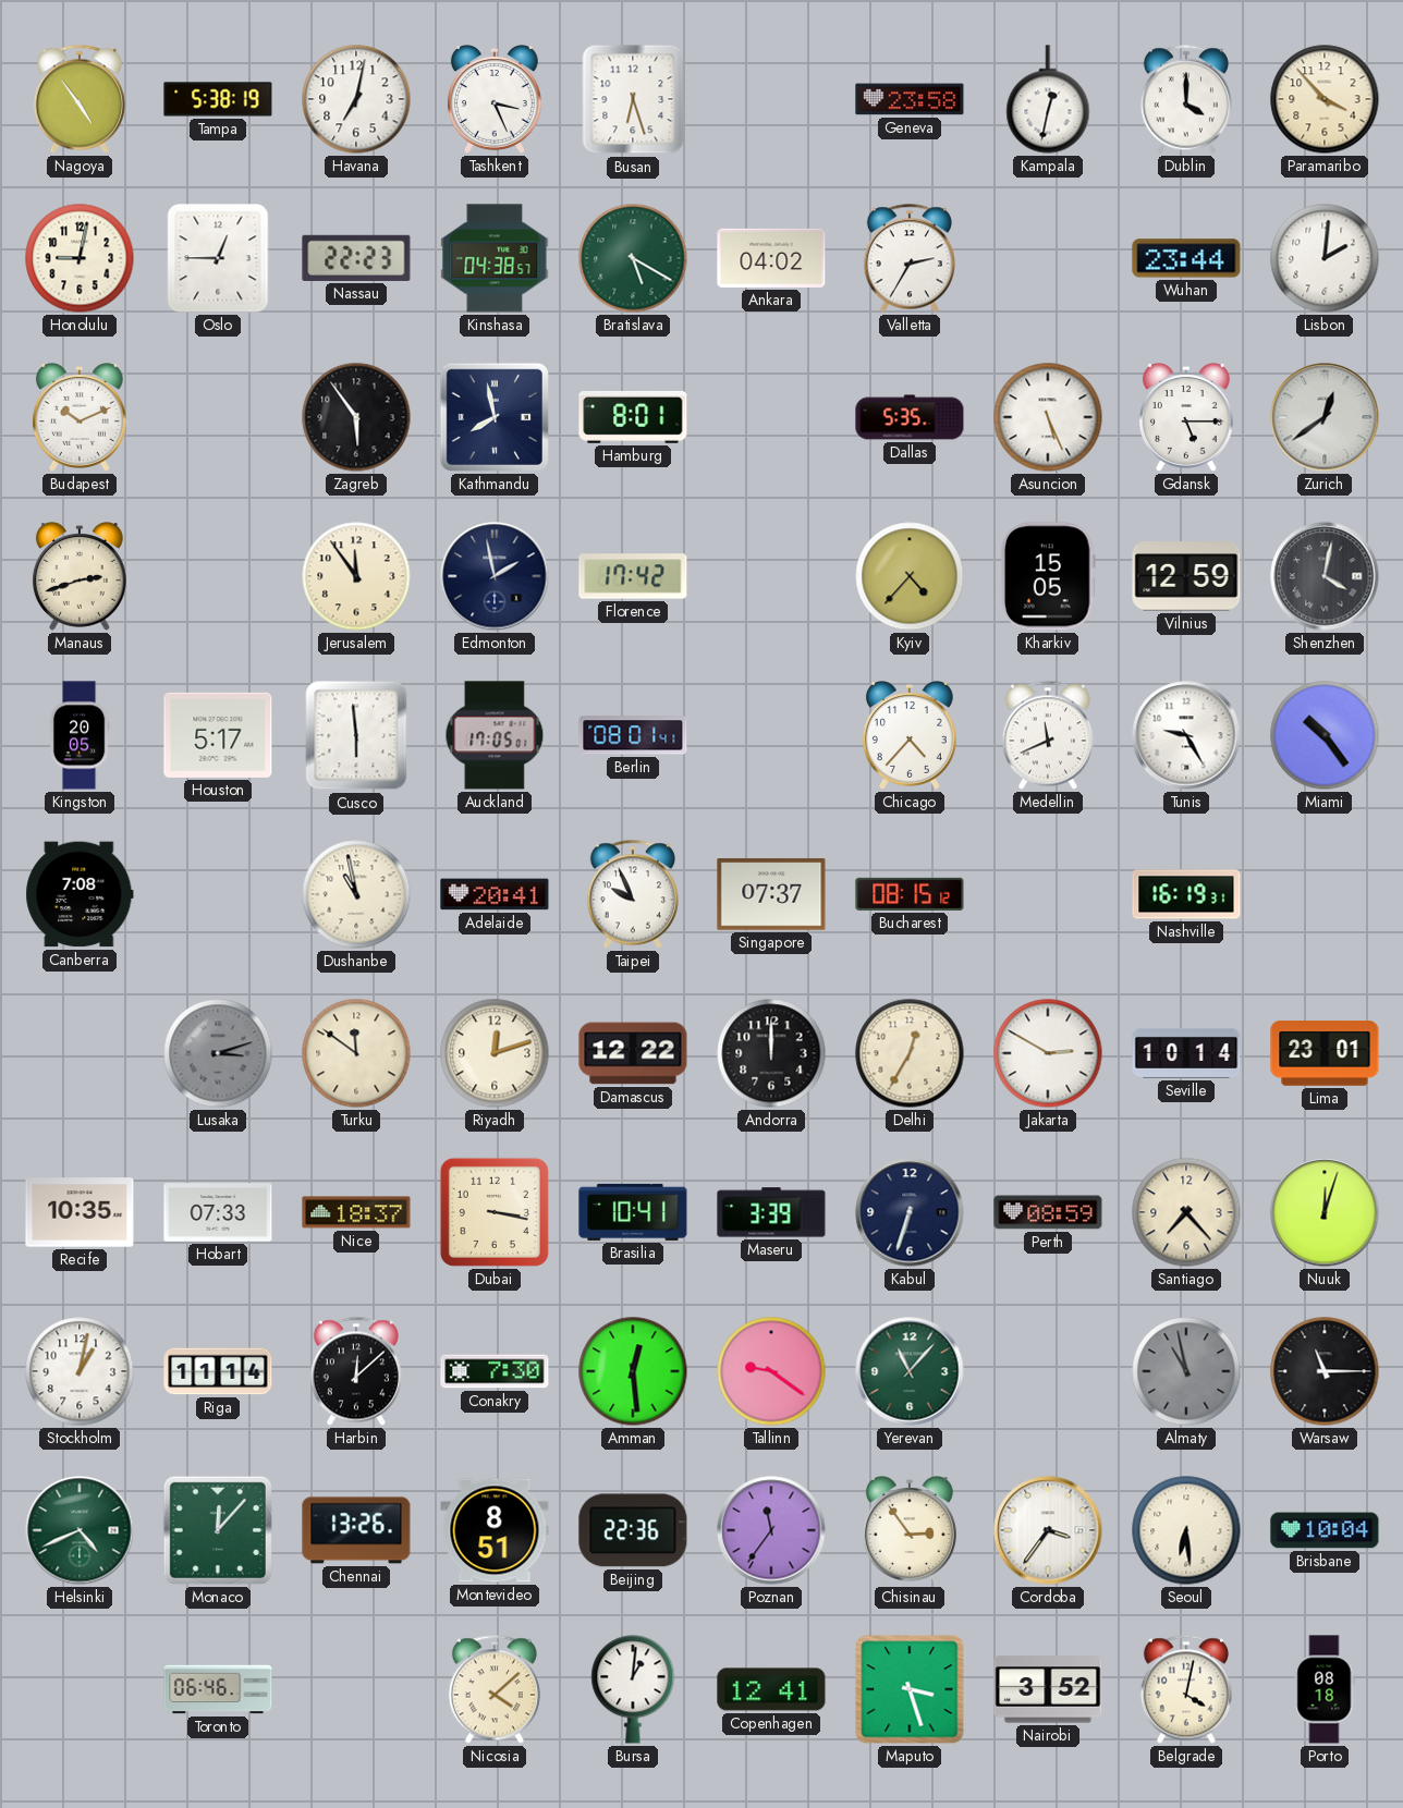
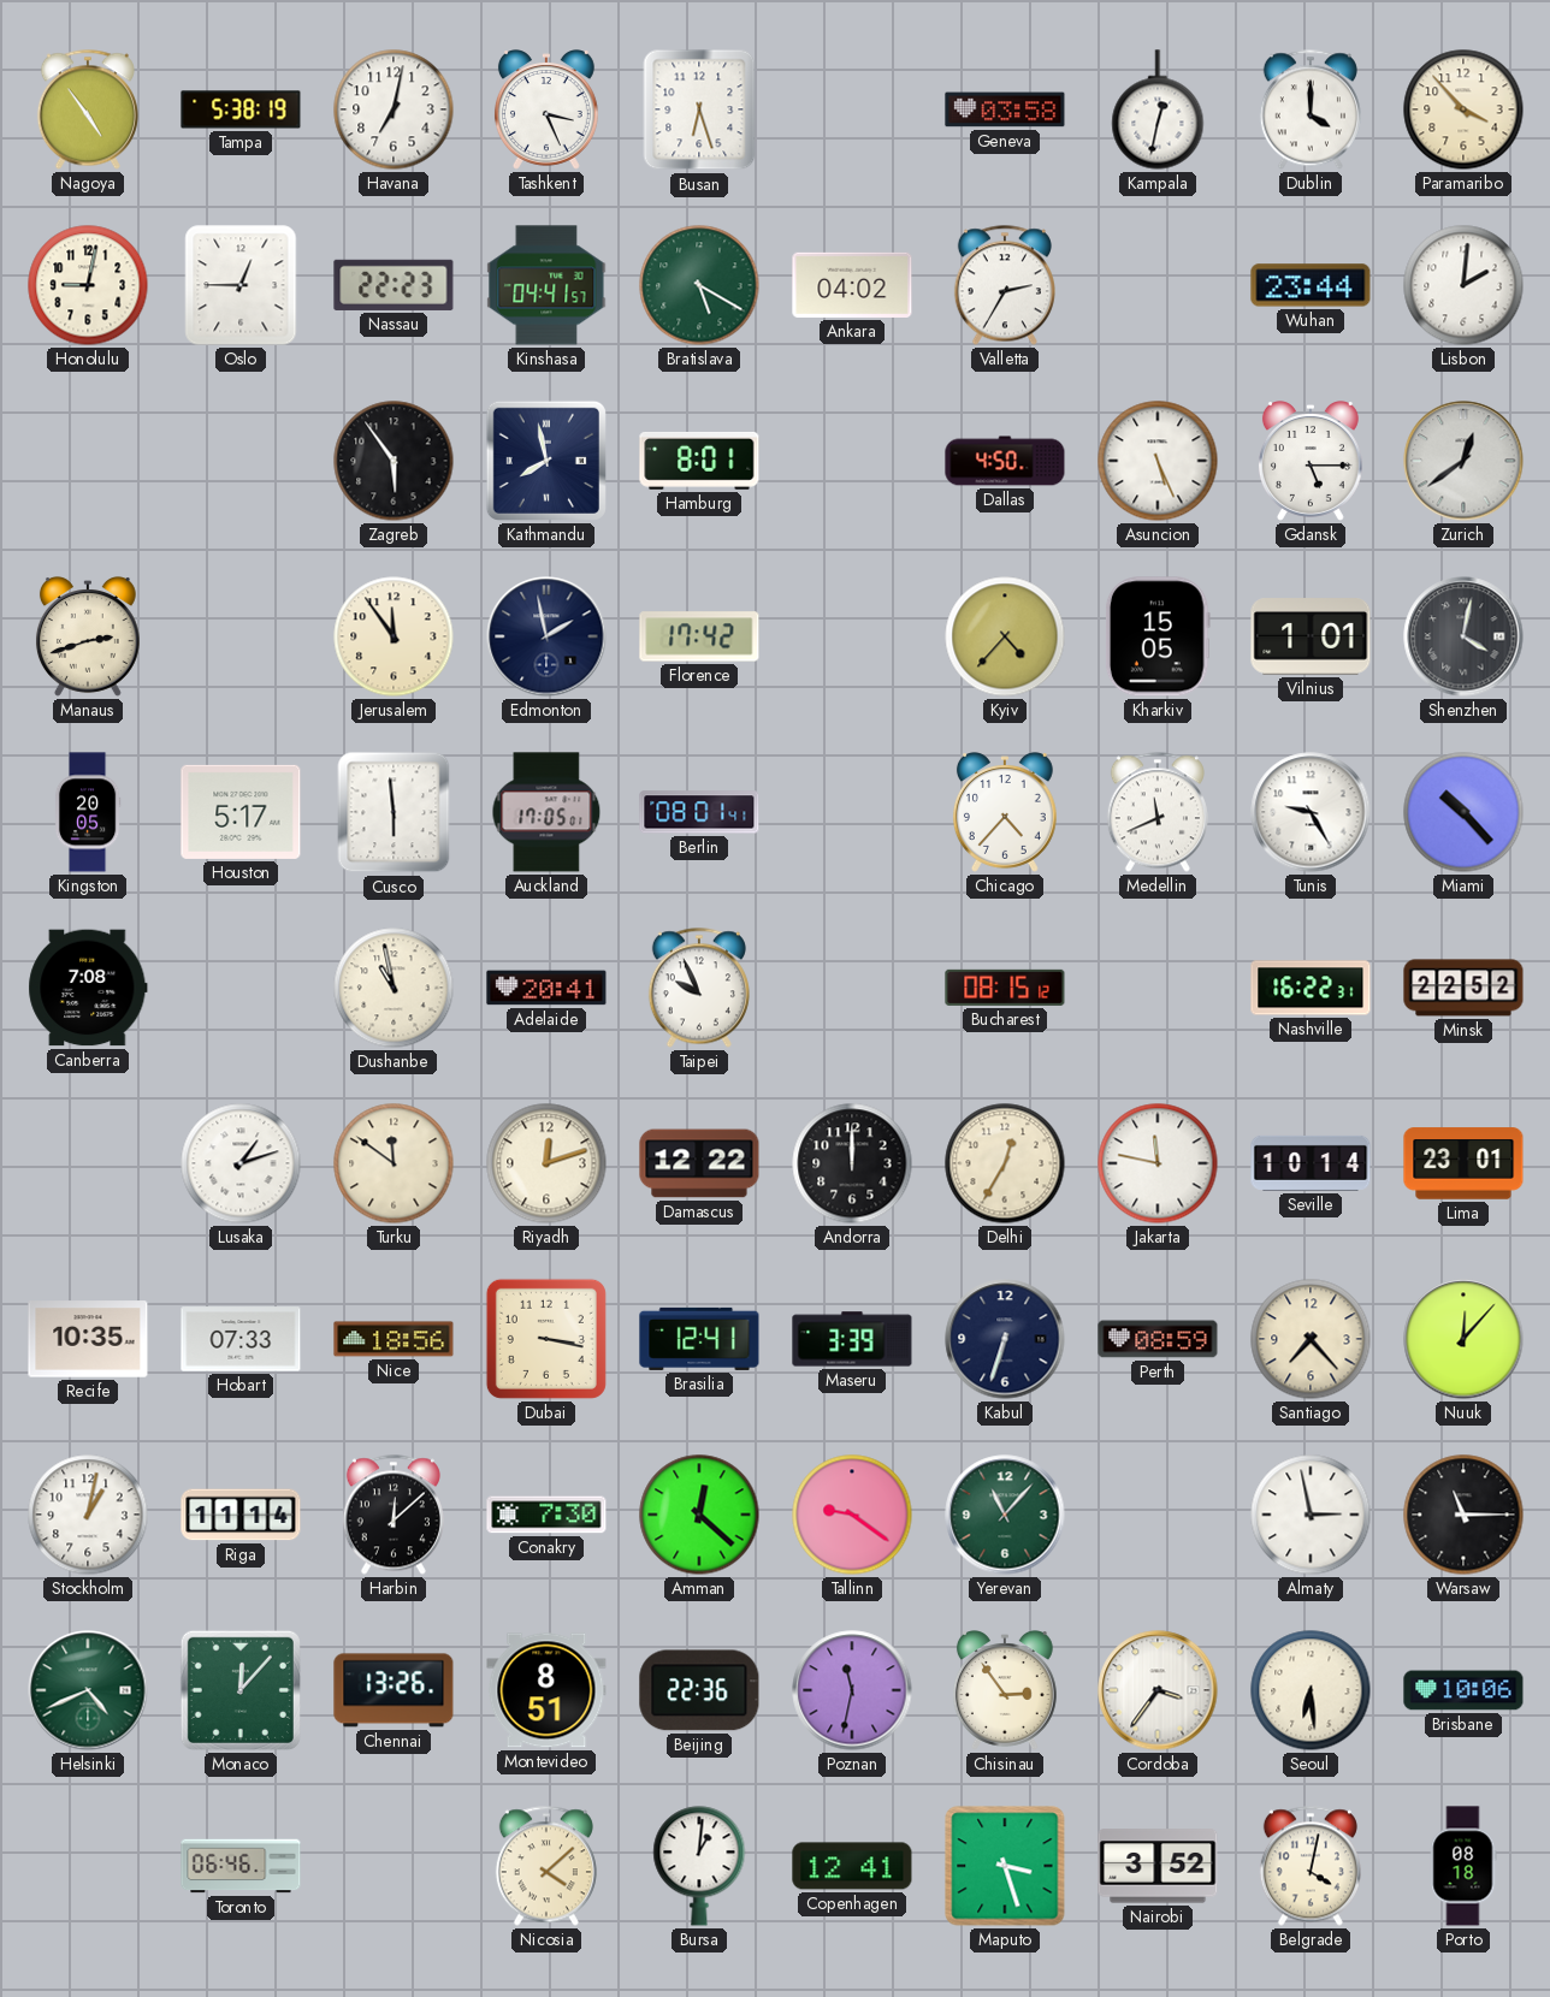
Geneva: 23:58 -> 03:58 (1005, 109)
Kinshasa: 04:38 -> 04:41 (546, 285)
Budapest: 10:11 -> none (80, 417)
Dallas: 5:35 -> 4:50 (1005, 461)
Vilnius: 12:59 -> 1:01 (1311, 636)
Miami: 10:24 -> 10:23 (1463, 812)
Singapore: 07:37 -> none (771, 894)
Nashville: 16:19 -> 16:22 (1311, 988)
Minsk: none -> 22:52 (1463, 988)
Lusaka: 3:12 -> 1:12 (241, 1163)
Lusaka dial: grey -> white (241, 1163)
Jakarta: 2:50 -> 11:47 (1158, 1163)
Nice: 18:37 -> 18:56 (394, 1339)
Brasilia: 10:41 -> 12:41 (699, 1339)
Nuuk: 12:03 -> 12:07 (1463, 1339)
Amman: 12:29 -> 12:22 (699, 1515)
Almaty: 10:58 -> 2:58 (1311, 1515)
Almaty dial: grey -> white (1311, 1515)
Poznan: 11:36 -> 11:32 (852, 1690)
Brisbane: 10:04 -> 10:06 (1463, 1690)
